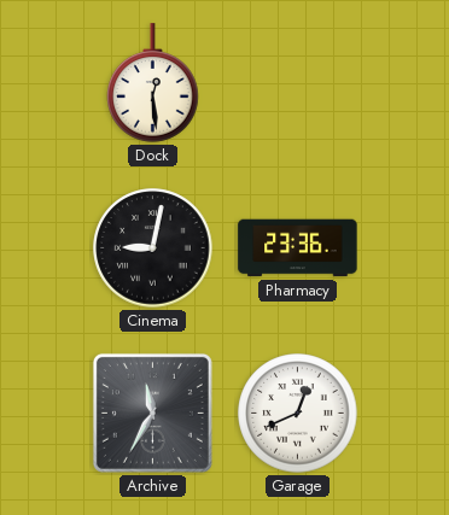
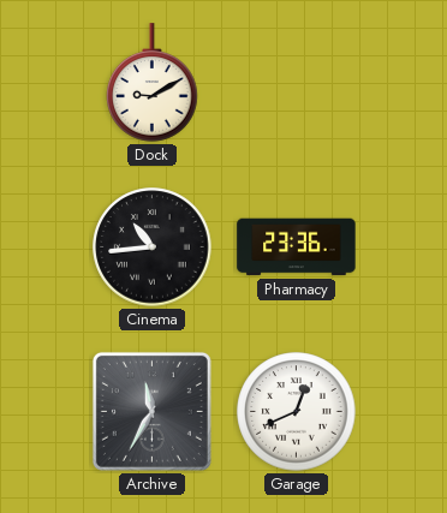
Dock: 12:29 -> 9:10 (153, 83)
Cinema: 9:02 -> 10:44 (153, 247)
